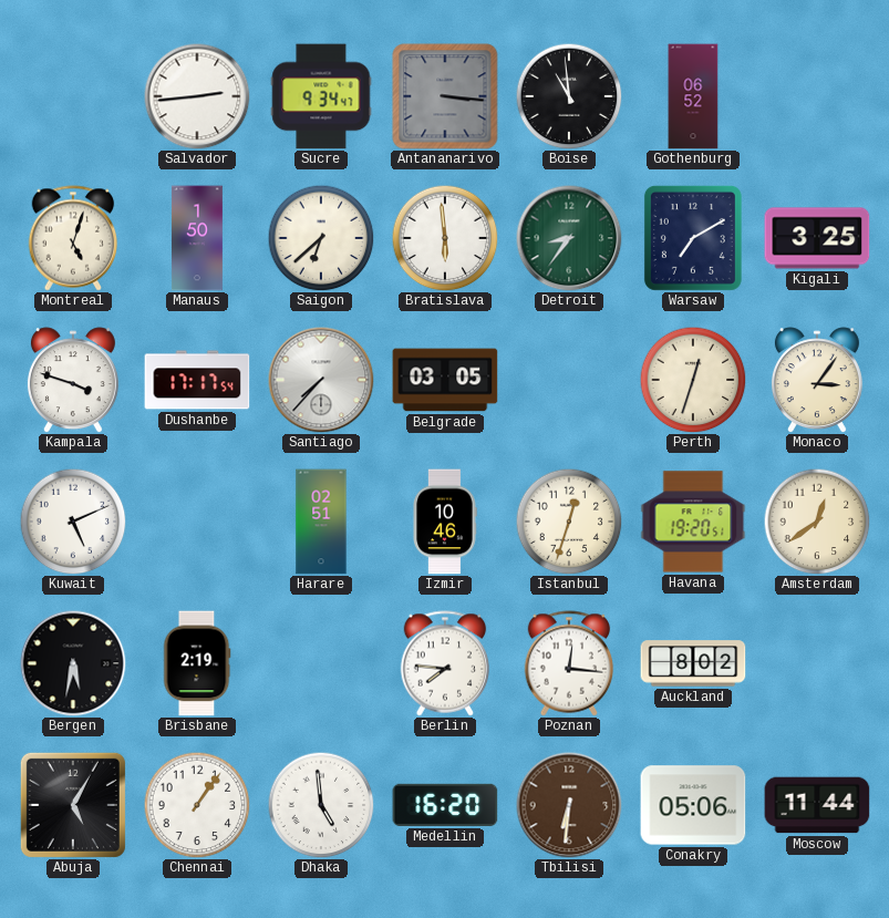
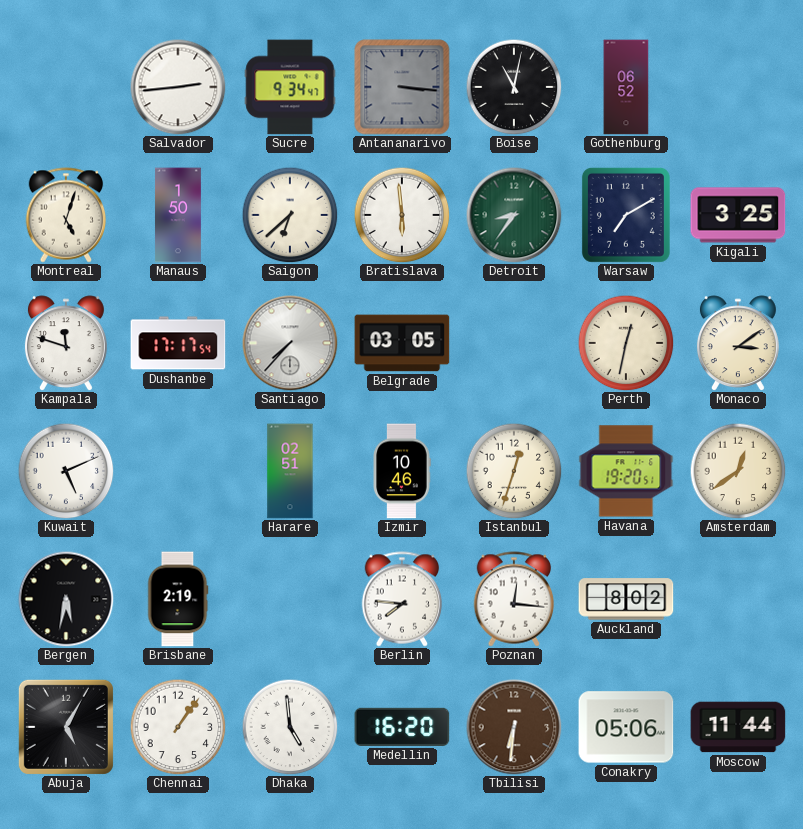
Boise: 10:59 -> 11:02 (514, 87)
Kampala: 3:48 -> 11:48 (66, 343)
Perth: 12:33 -> 12:32 (626, 343)
Monaco: 3:06 -> 3:09 (738, 343)
